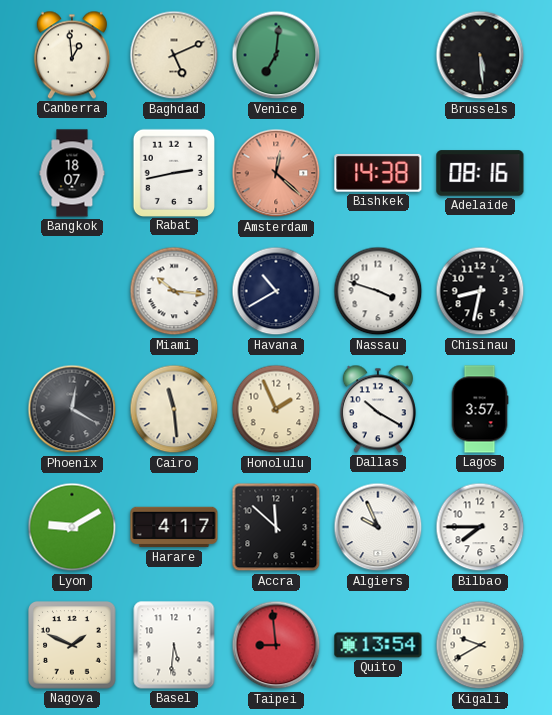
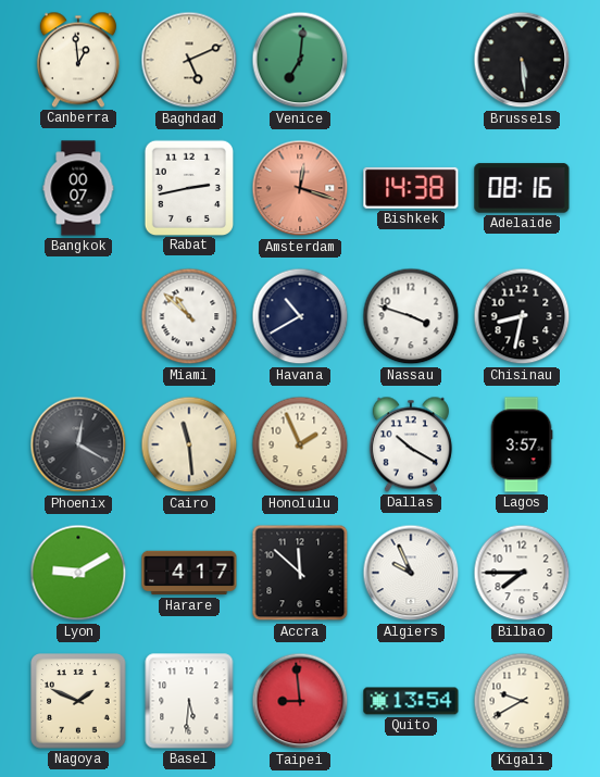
Bangkok: 18:07 -> 00:07 (78, 188)
Amsterdam: 12:22 -> 12:18 (300, 188)
Miami: 10:16 -> 10:52 (189, 316)
